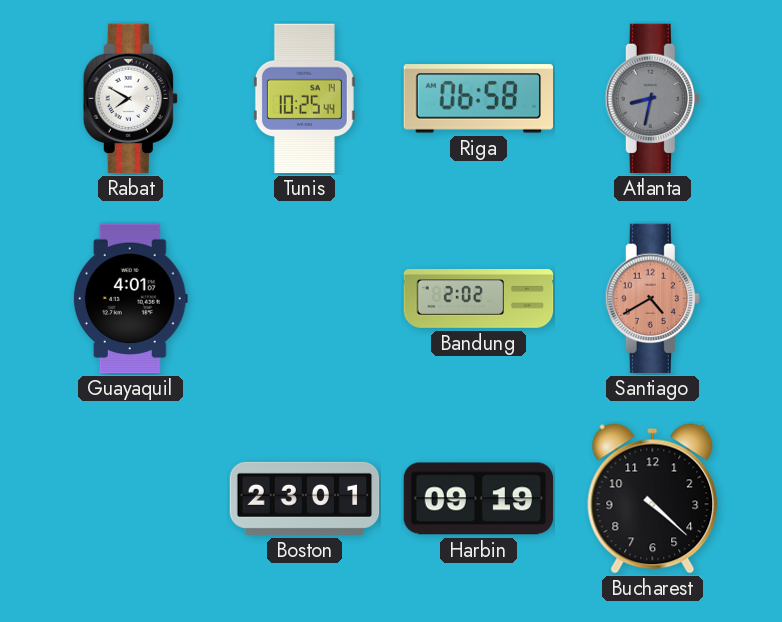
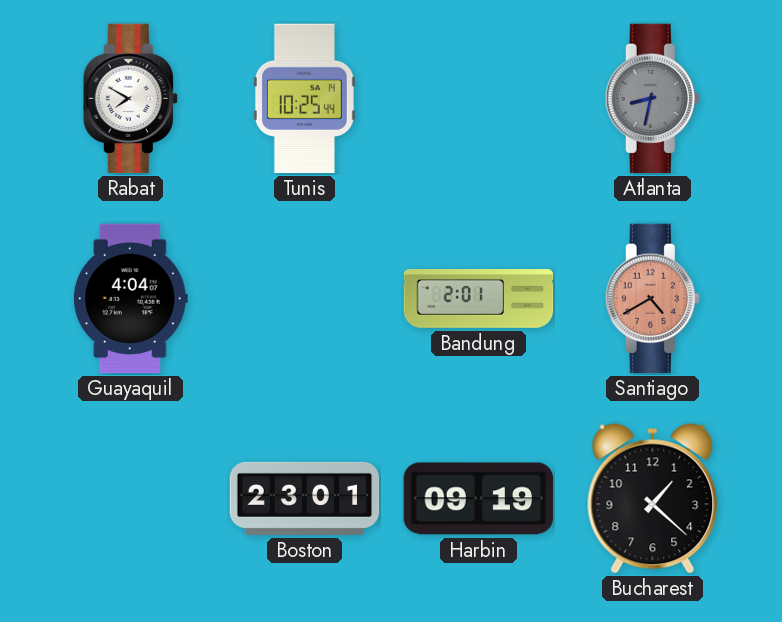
Riga: 06:58 -> none (478, 99)
Guayaquil: 4:01 -> 4:04 (130, 299)
Bandung: 2:02 -> 2:01 (479, 299)
Bucharest: 4:22 -> 1:22 (653, 499)
